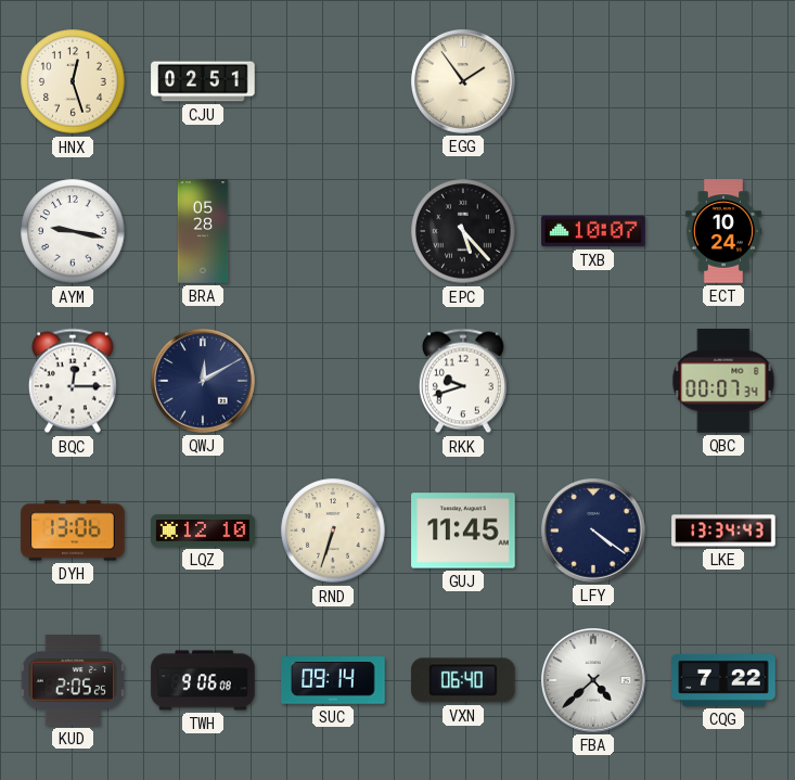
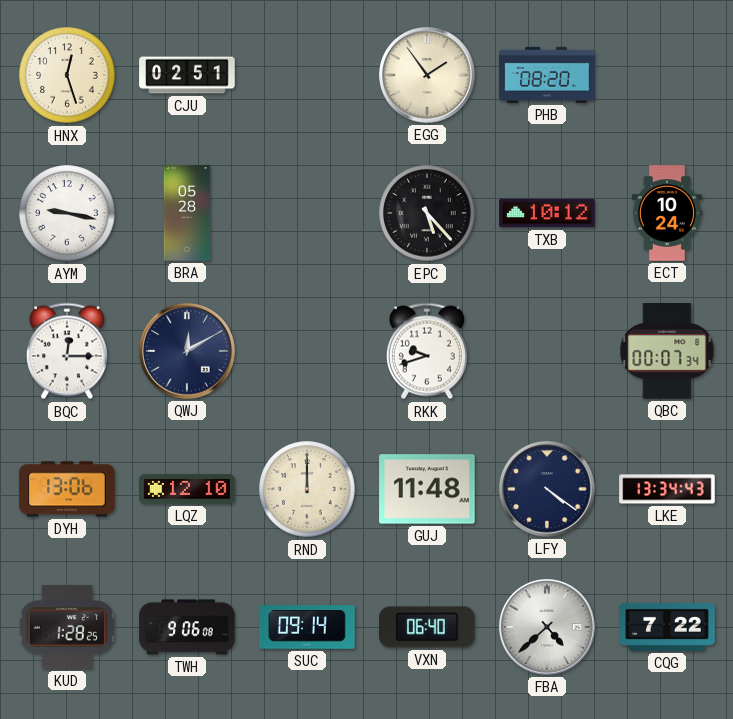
PHB: none -> 08:20 (547, 75)
TXB: 10:07 -> 10:12 (547, 213)
RND: 6:33 -> 12:00 (307, 489)
GUJ: 11:45 -> 11:48 (427, 489)
KUD: 2:05 -> 1:28 (67, 627)
